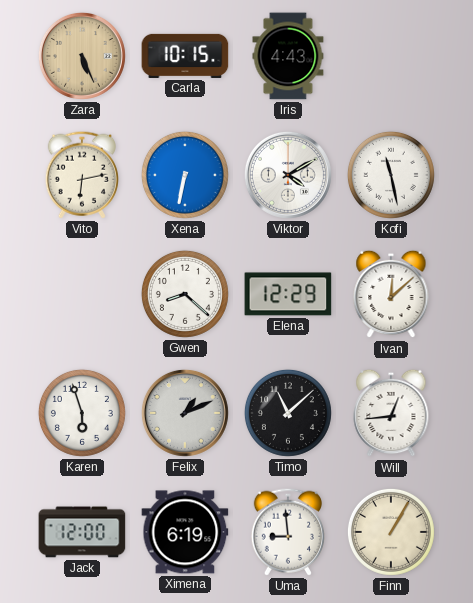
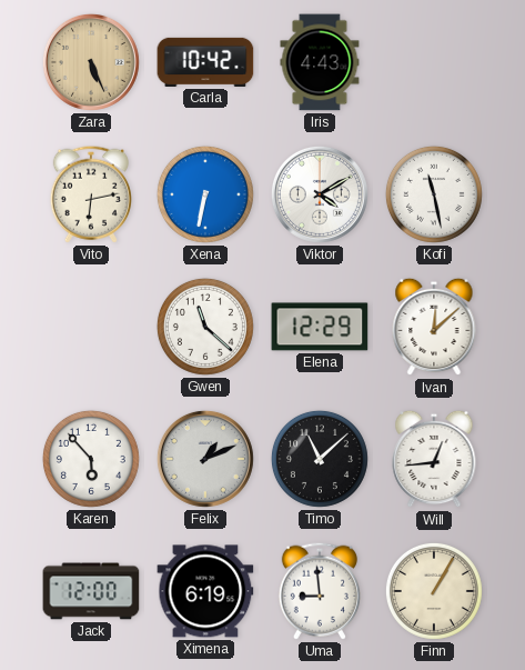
Carla: 10:15 -> 10:42 (205, 62)
Gwen: 8:22 -> 11:22 (205, 327)
Karen: 5:57 -> 5:53 (91, 459)
